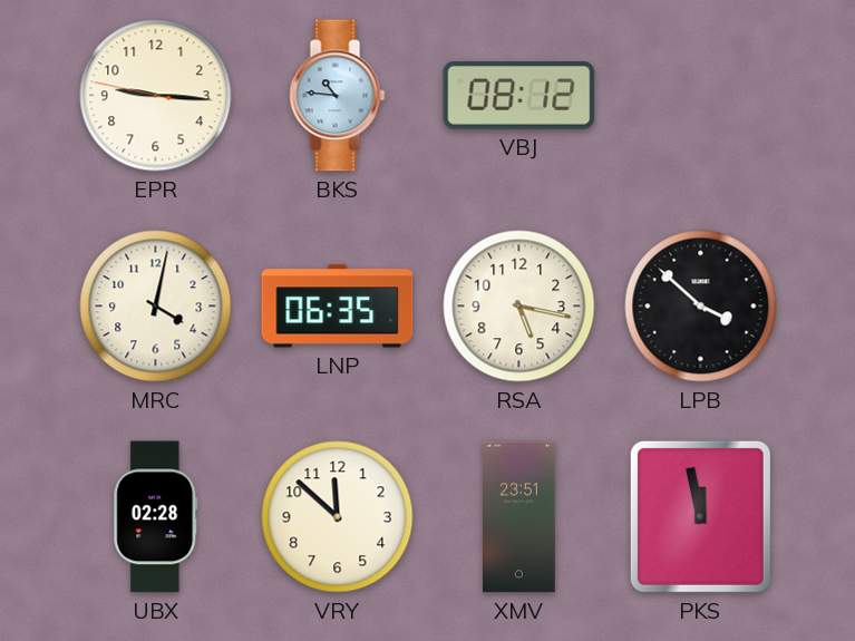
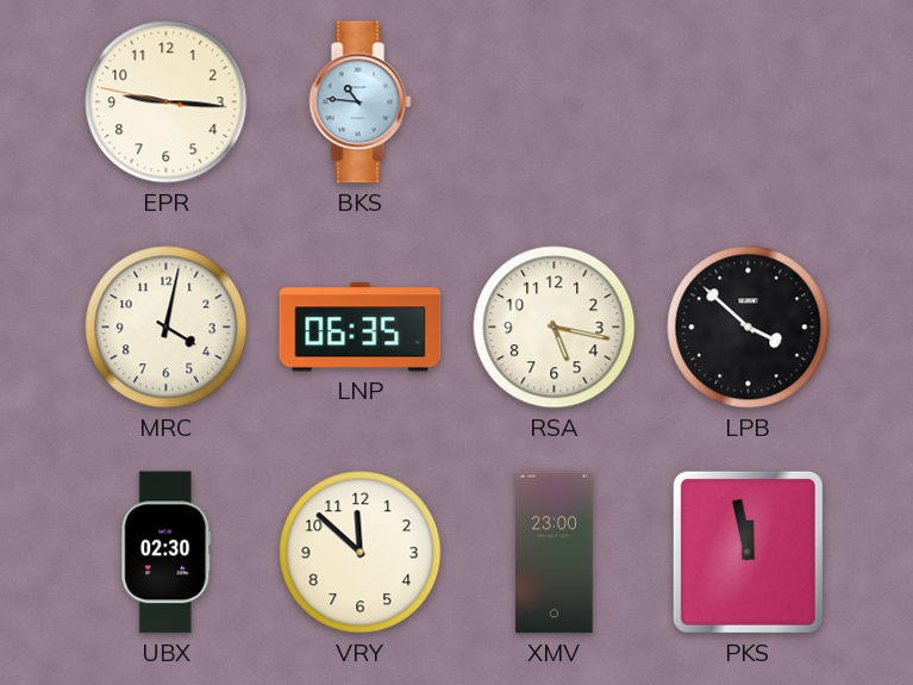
VBJ: 08:12 -> none (519, 96)
UBX: 02:28 -> 02:30 (167, 553)
XMV: 23:51 -> 23:00 (555, 553)
